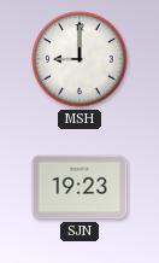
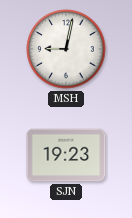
MSH: 9:00 -> 9:02 (66, 49)
